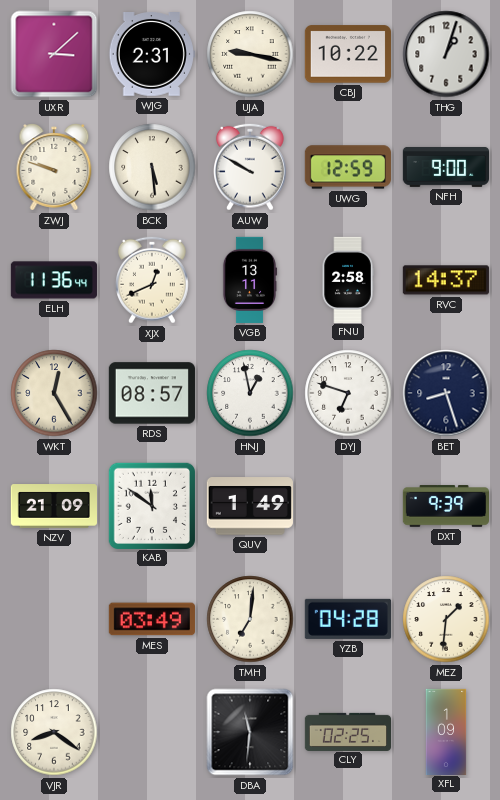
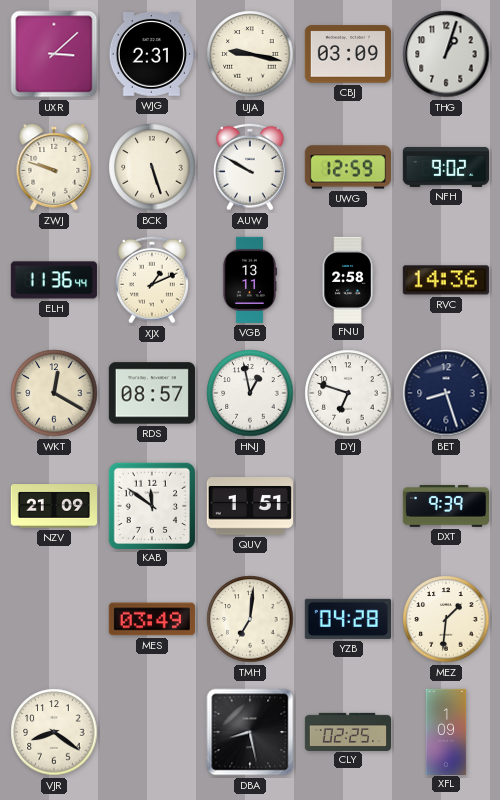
CBJ: 10:22 -> 03:09 (348, 54)
BCK: 5:29 -> 5:27 (152, 167)
NFH: 9:00 -> 9:02 (445, 167)
XJX: 12:41 -> 1:11 (153, 280)
RVC: 14:37 -> 14:36 (446, 280)
WKT: 12:25 -> 12:20 (54, 393)
QUV: 1:49 -> 1:51 (250, 506)
DBA: 11:31 -> 8:28 (250, 732)
